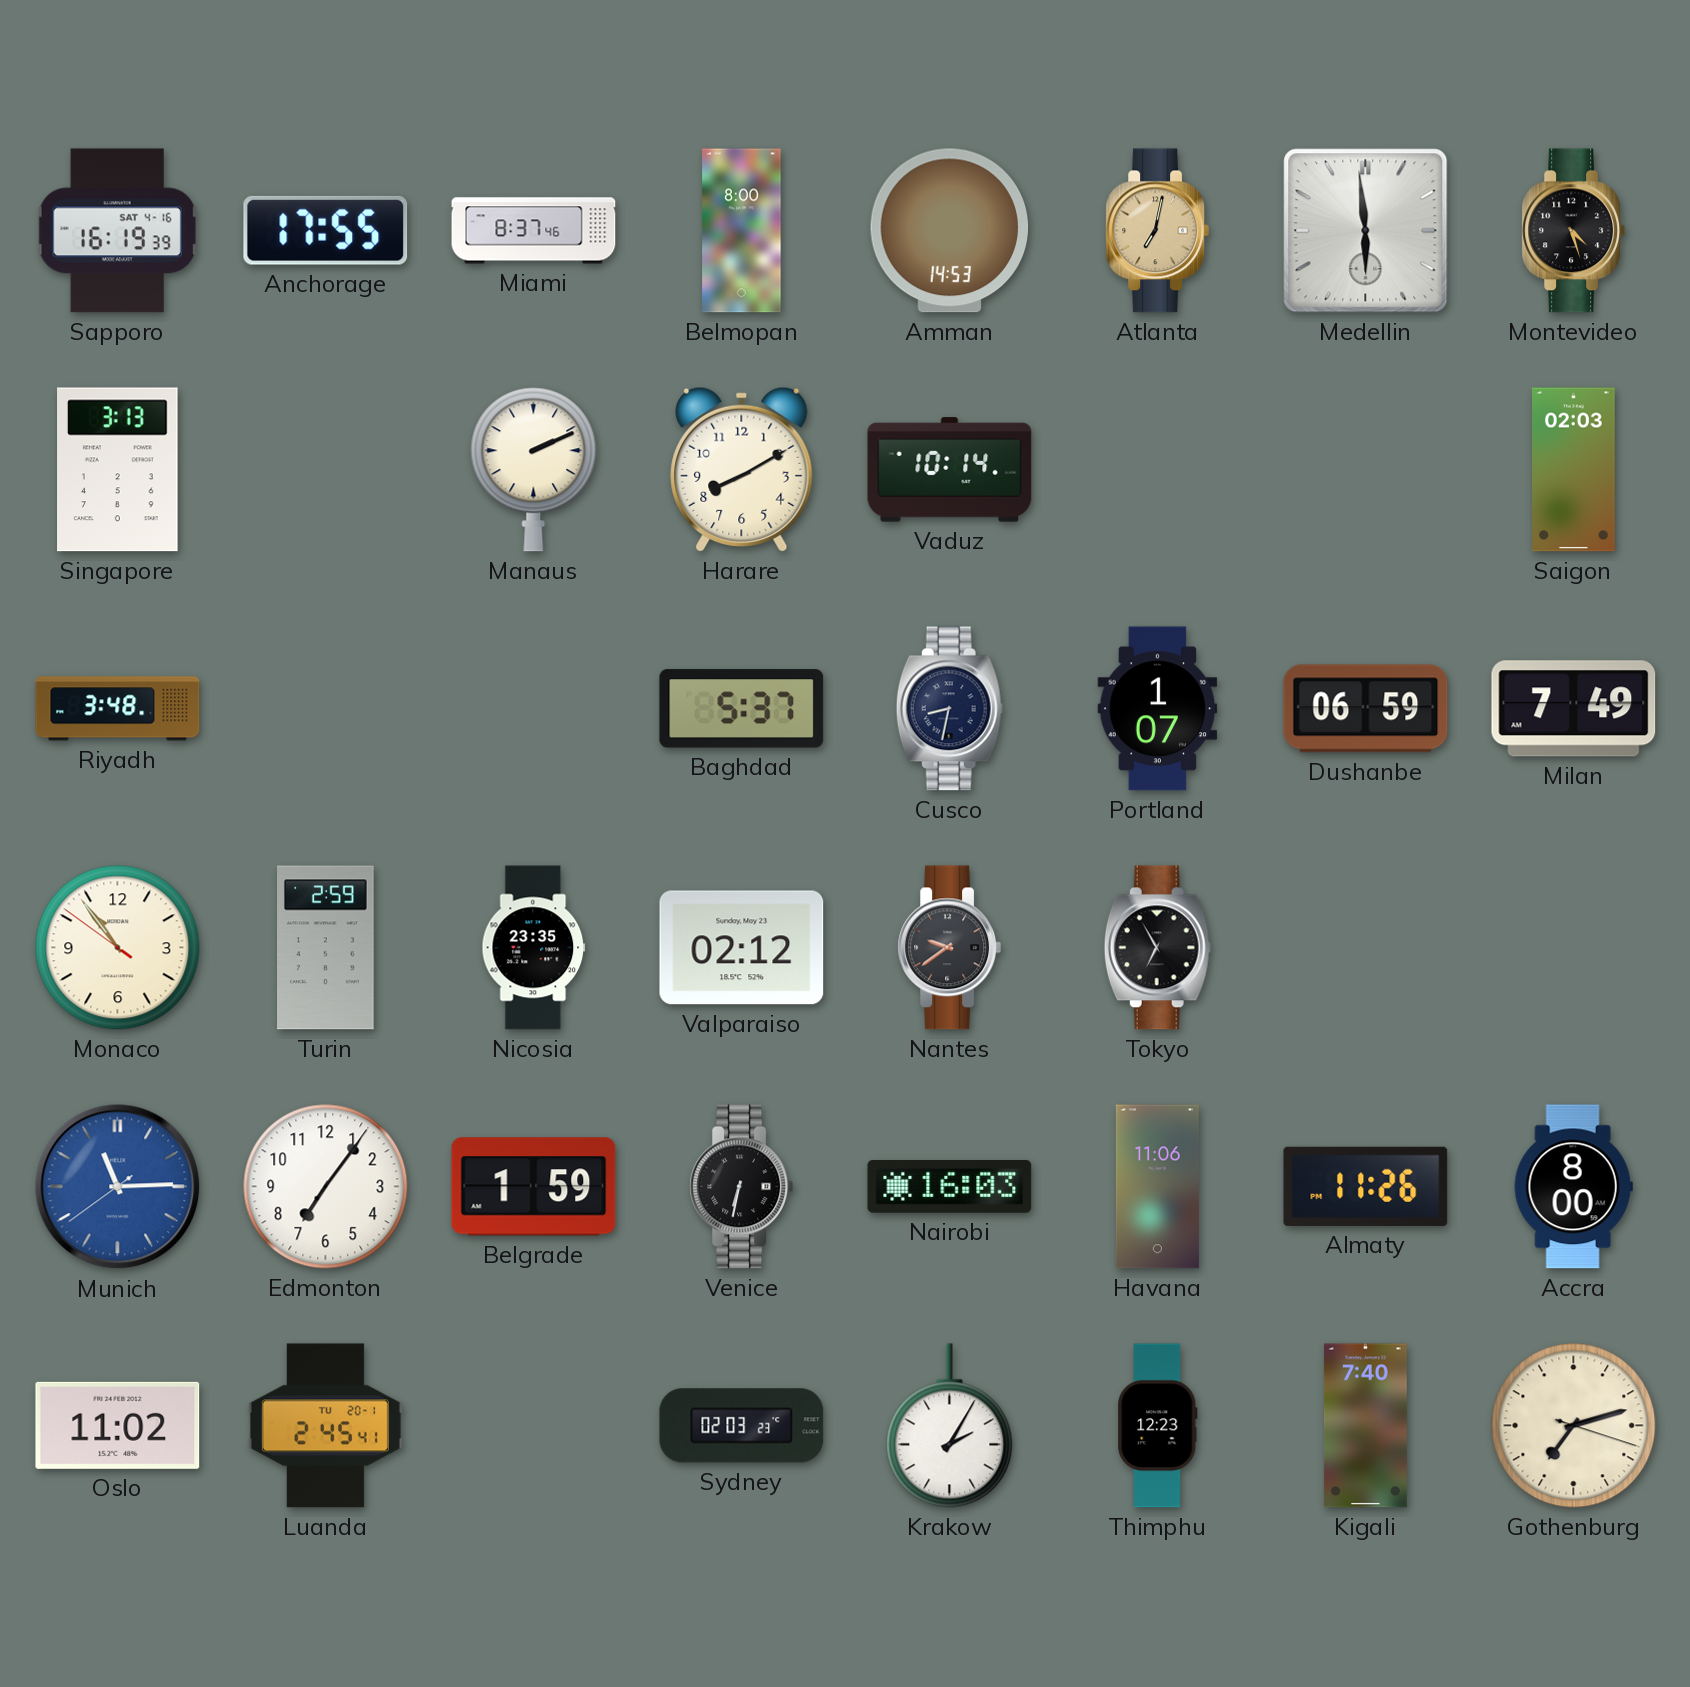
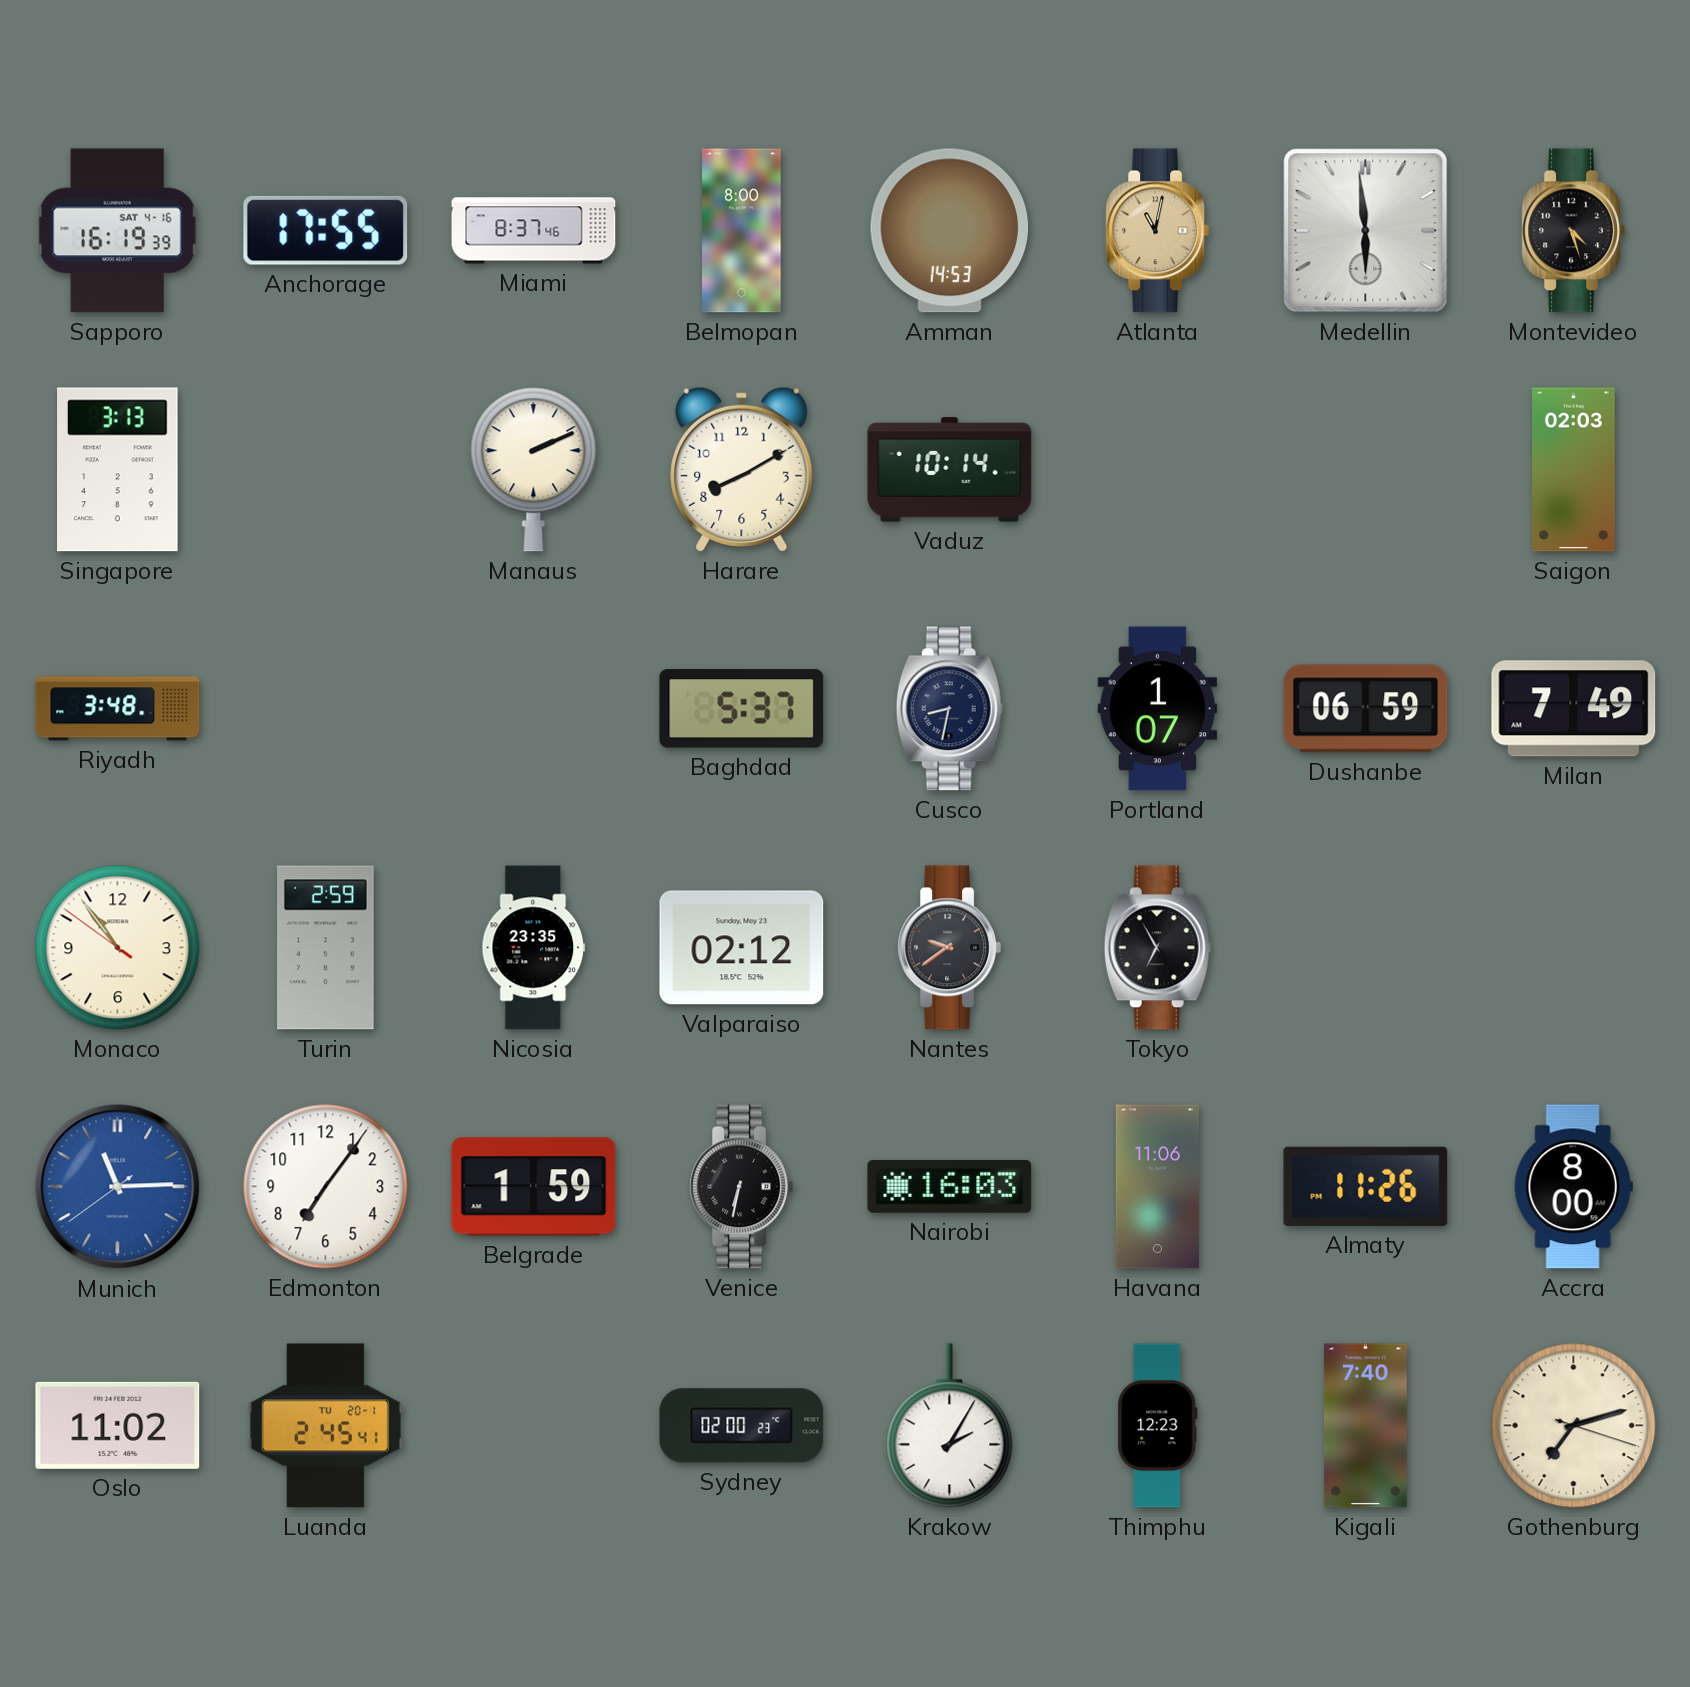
Atlanta: 7:02 -> 11:02 (1157, 231)
Sydney: 02:03 -> 02:00 (742, 1426)
